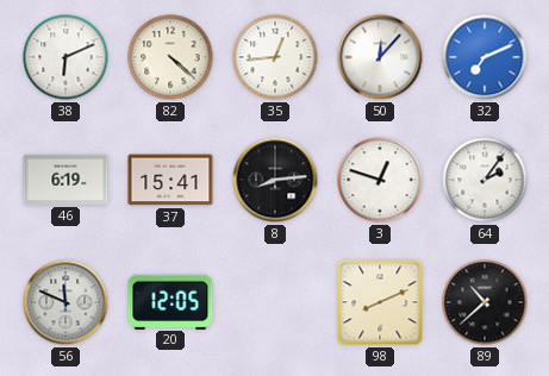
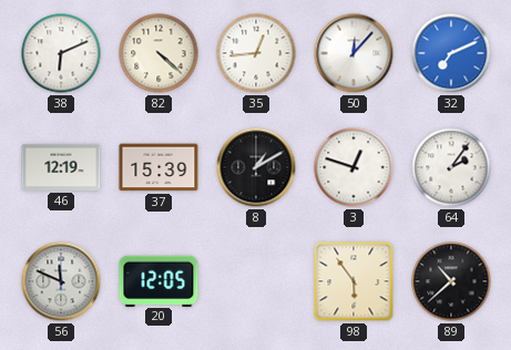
46: 6:19 -> 12:19 (61, 167)
37: 15:41 -> 15:39 (159, 167)
8: 8:14 -> 1:10 (256, 167)
98: 8:11 -> 5:54 (354, 281)
